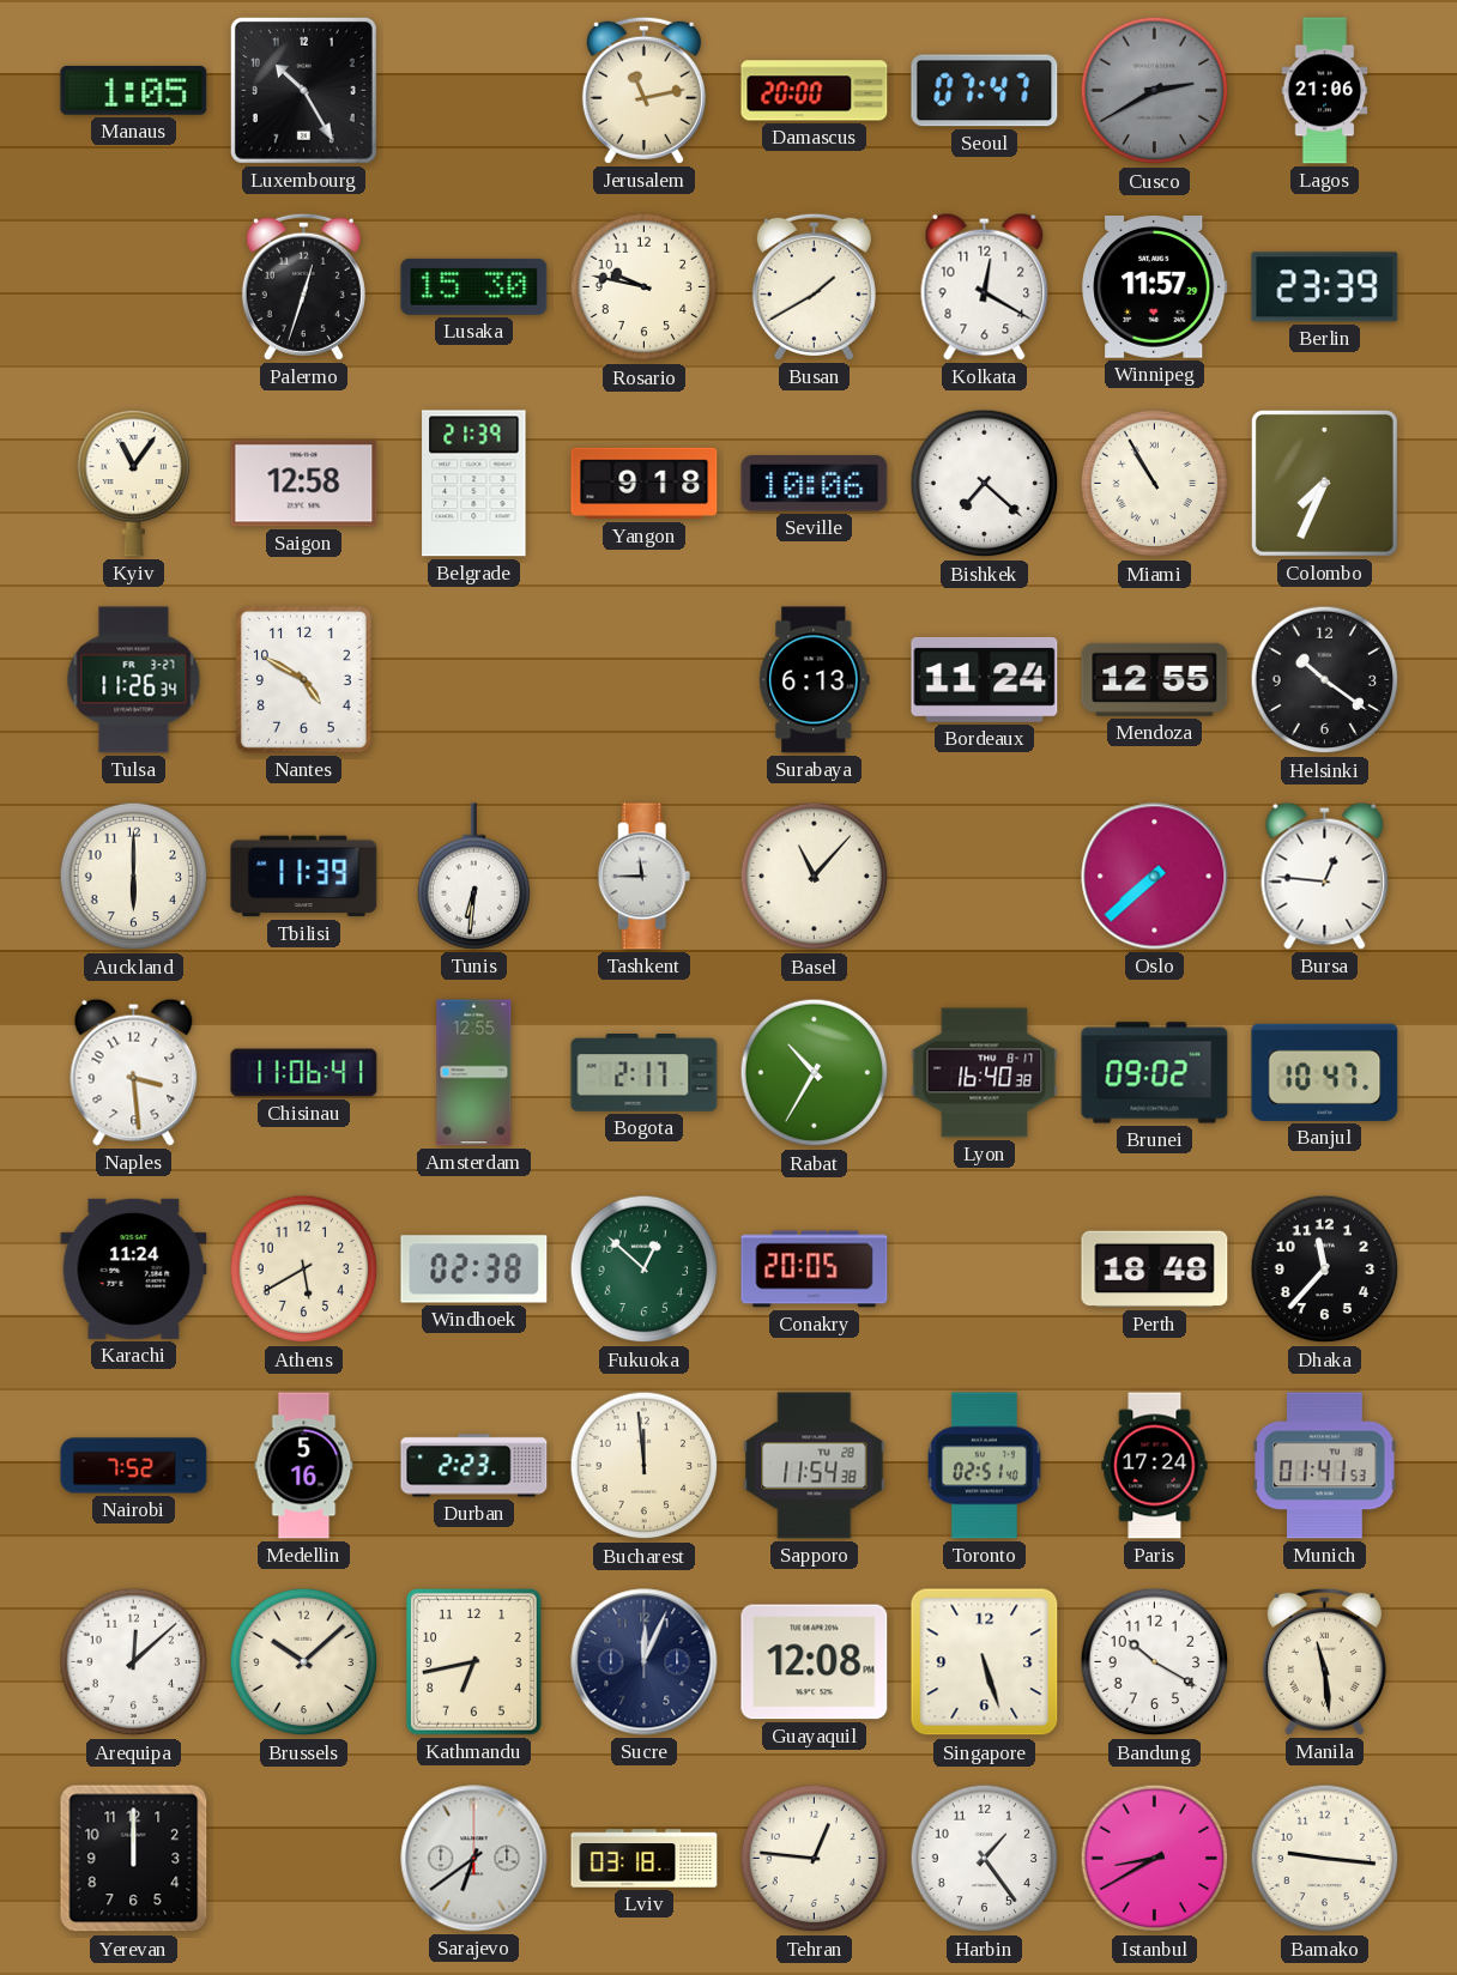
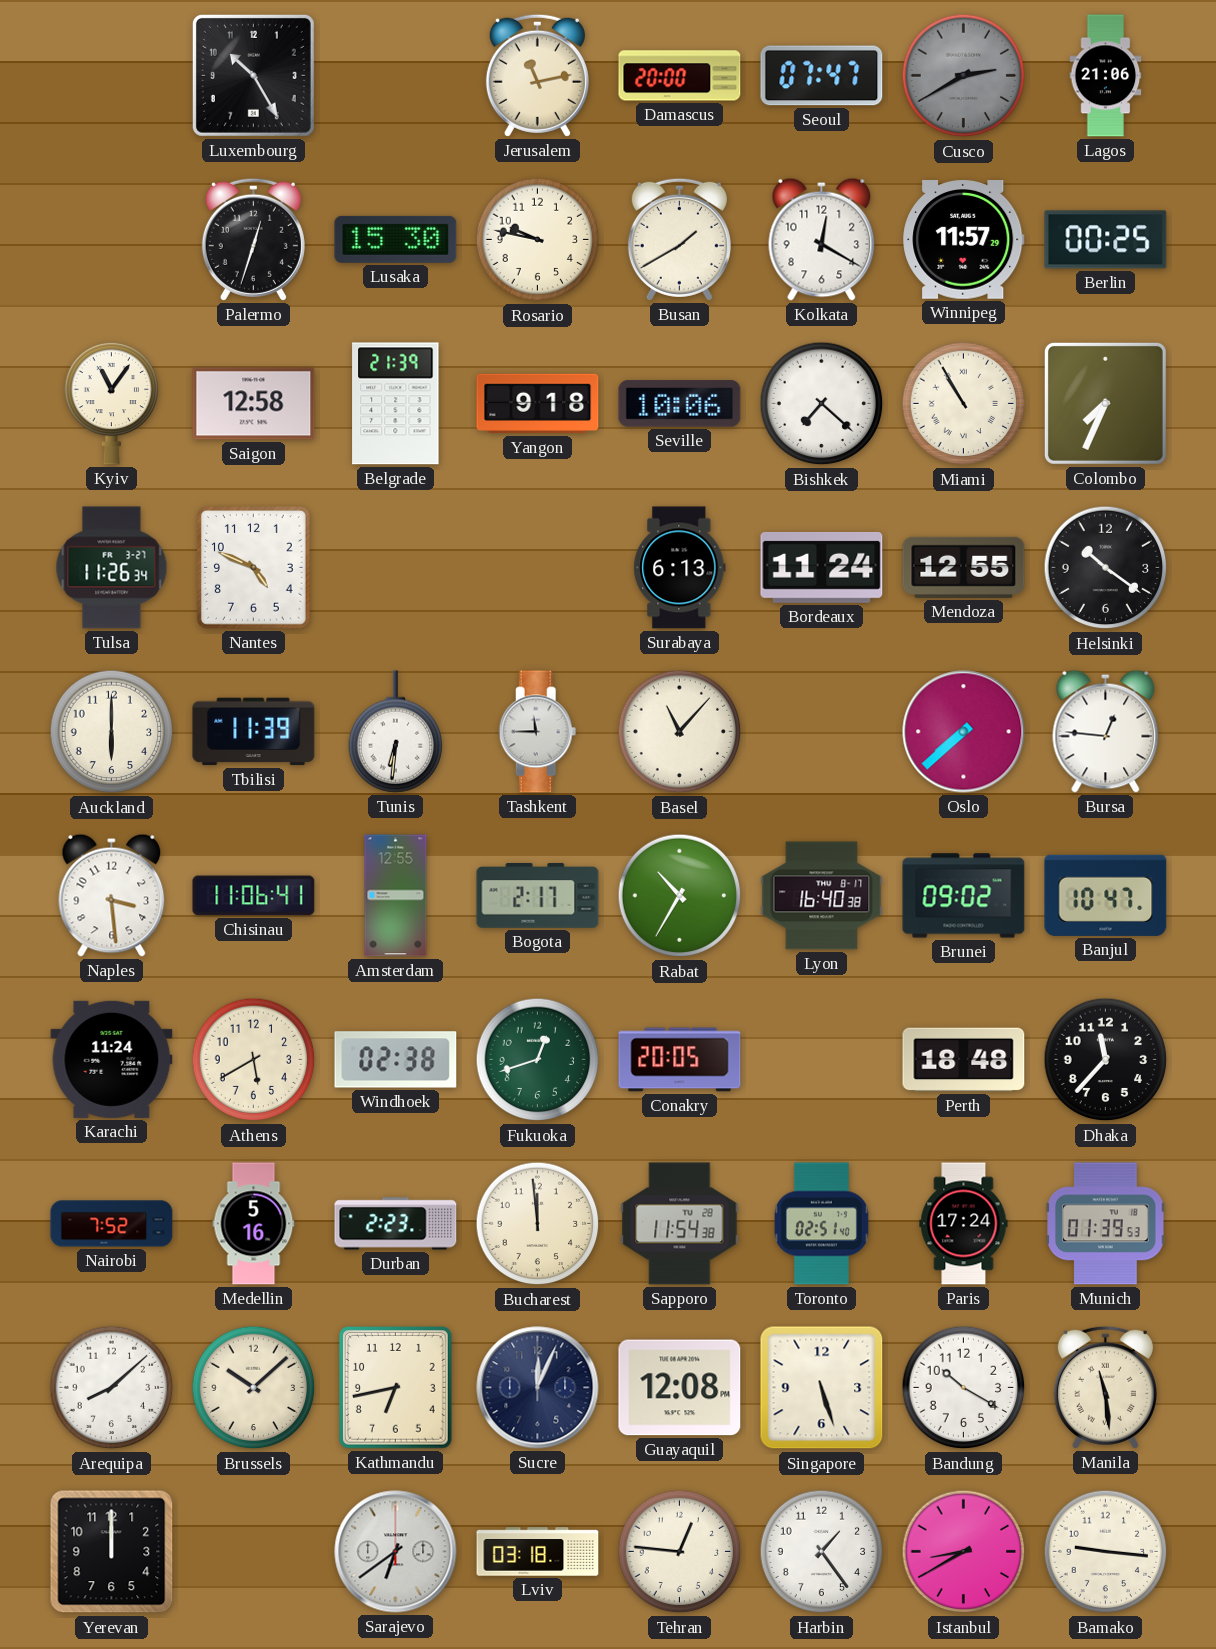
Manaus: 1:05 -> none (134, 90)
Berlin: 23:39 -> 00:25 (1106, 240)
Nantes: 4:50 -> 4:49 (254, 568)
Fukuoka: 12:52 -> 12:42 (538, 1060)
Munich: 01:41 -> 01:39 (1106, 1224)
Arequipa: 12:08 -> 8:08 (112, 1388)
